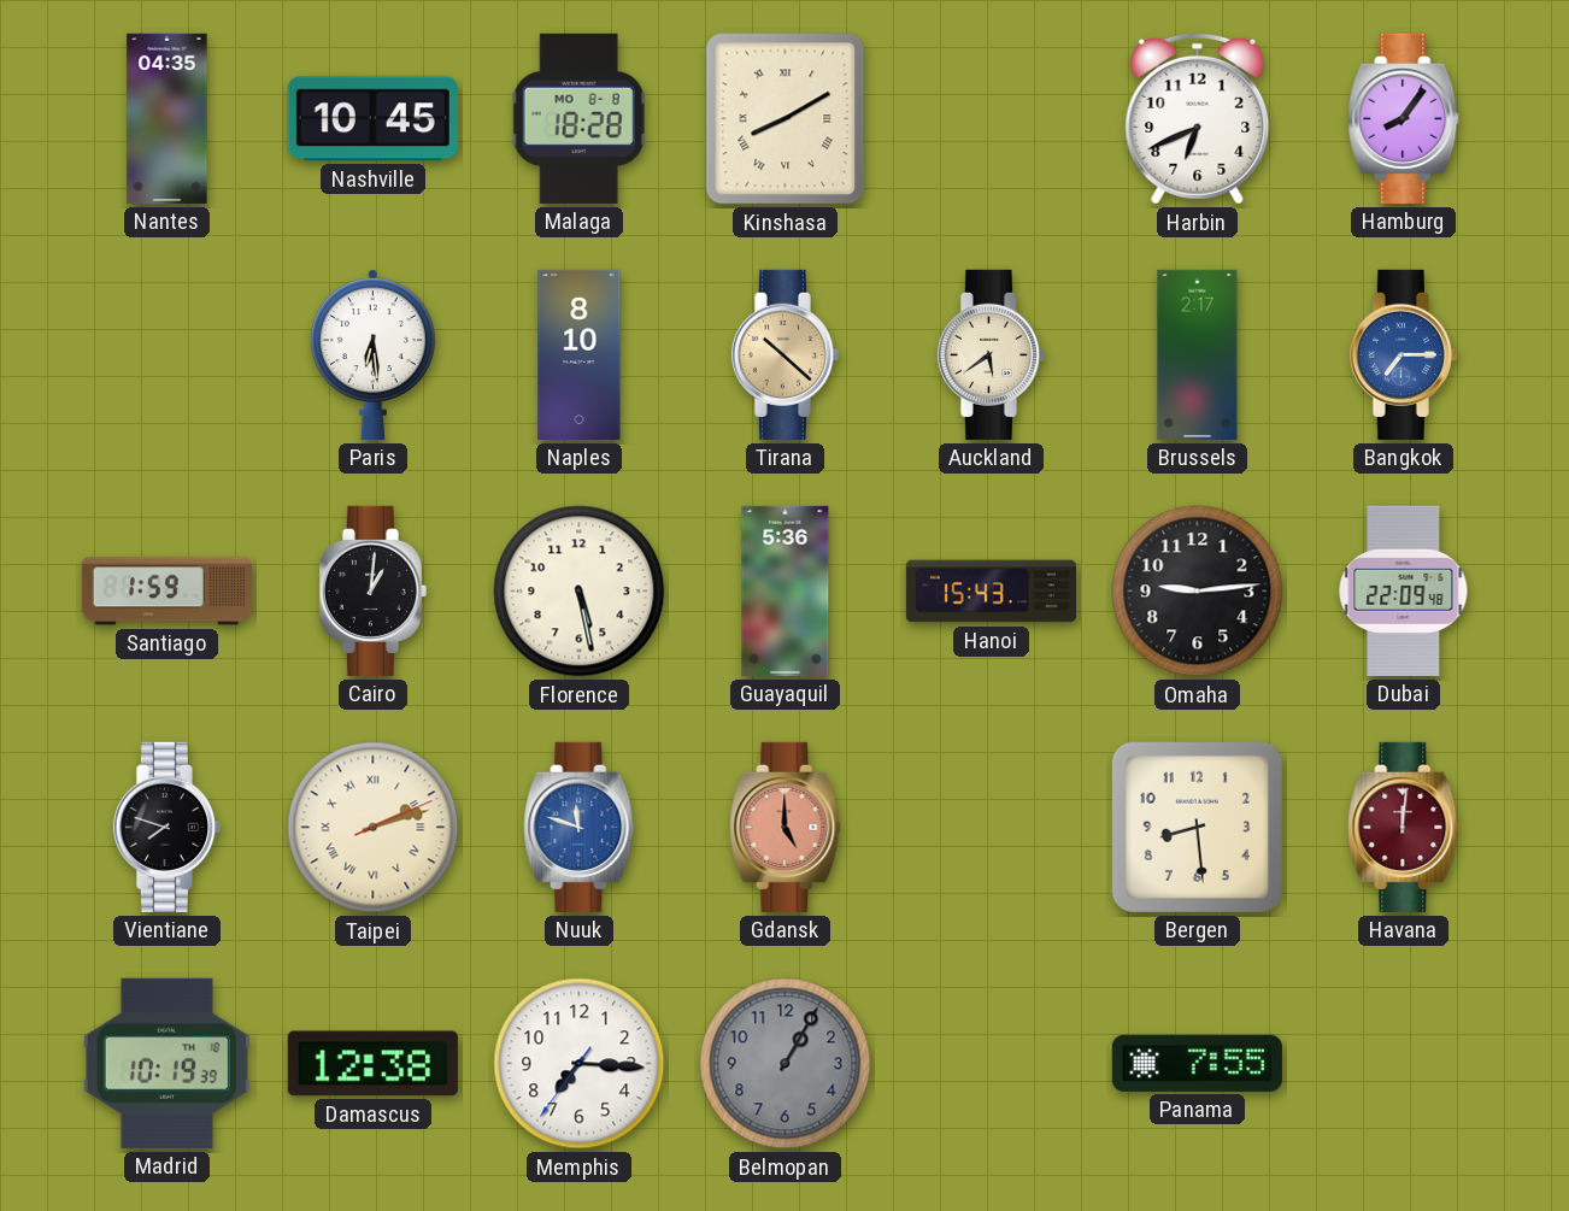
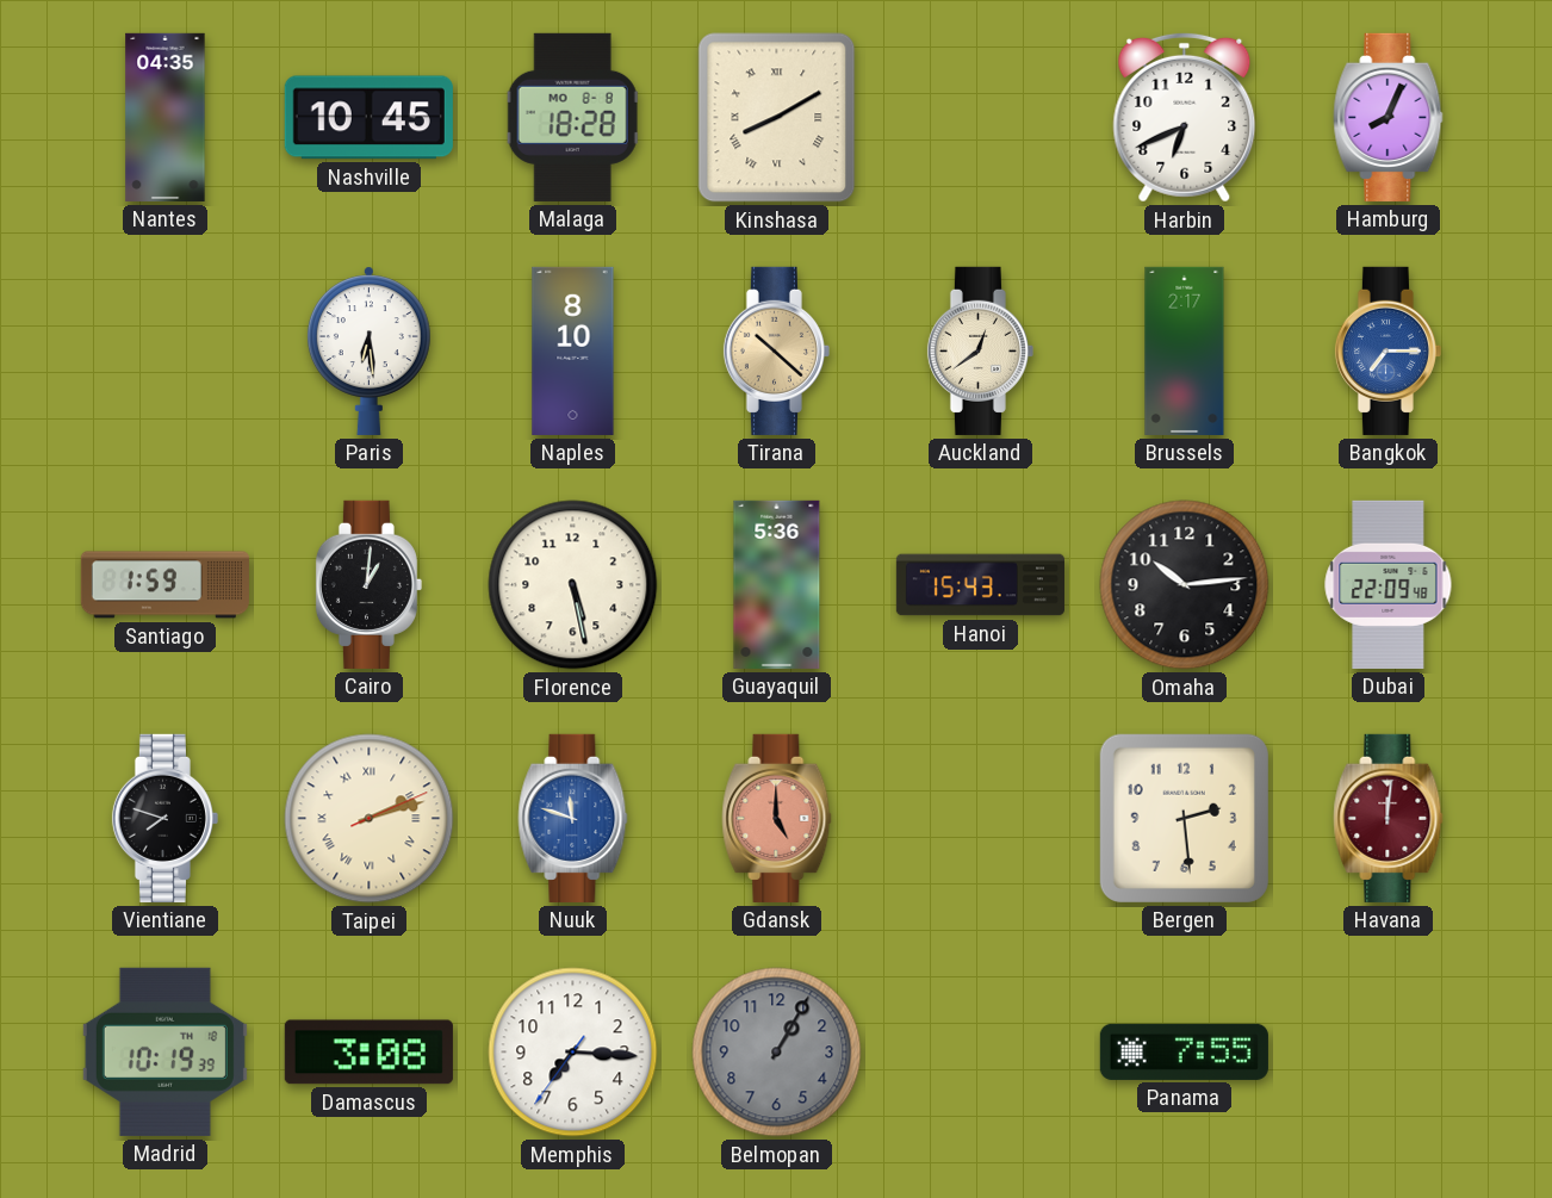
Hamburg: 8:06 -> 8:04 (1389, 117)
Auckland: 5:39 -> 12:39 (980, 350)
Omaha: 9:14 -> 10:14 (1185, 585)
Bergen: 8:29 -> 2:29 (1184, 818)
Damascus: 12:38 -> 3:08 (368, 1053)
